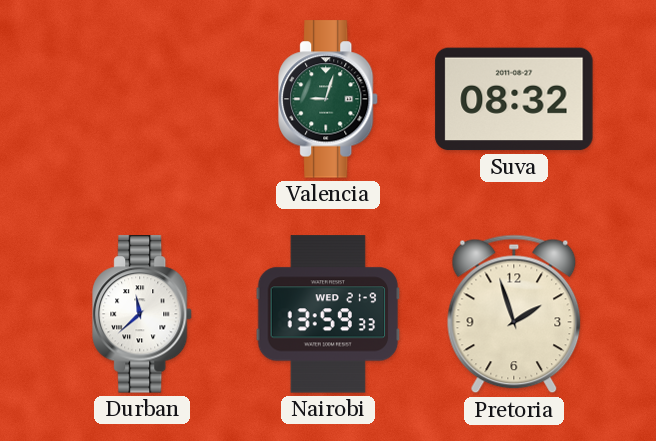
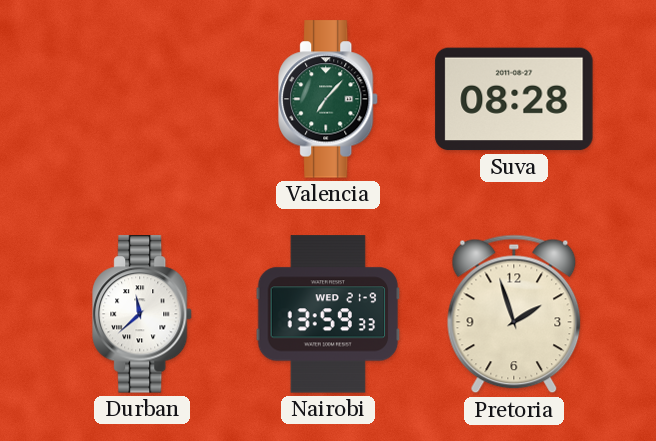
Valencia: 9:03 -> 7:07 (329, 99)
Suva: 08:32 -> 08:28 (514, 99)
